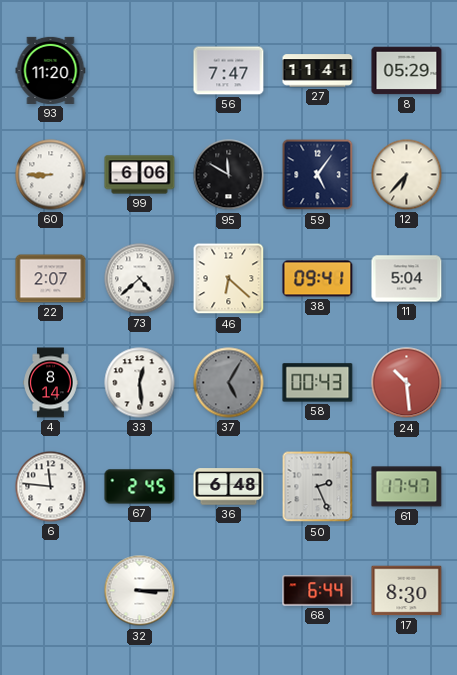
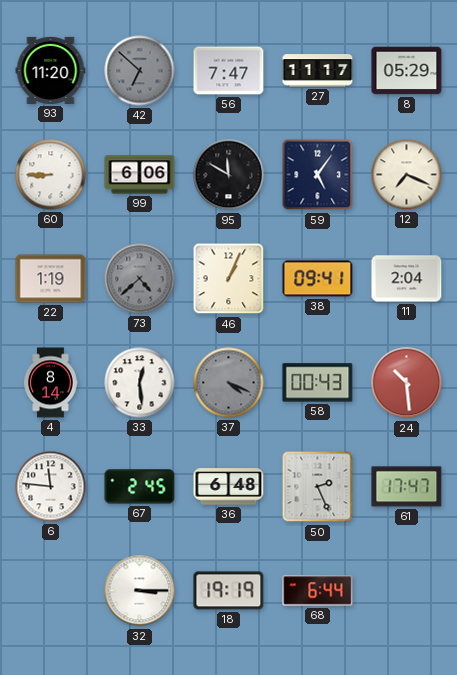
42: none -> 6:52 (140, 71)
27: 11:41 -> 11:17 (318, 71)
12: 6:37 -> 7:19 (407, 175)
22: 2:07 -> 1:19 (51, 279)
73 dial: white -> grey (140, 279)
46: 6:22 -> 1:04 (229, 279)
11: 5:04 -> 2:04 (407, 279)
37: 5:05 -> 4:19 (229, 383)
18: none -> 19:19 (229, 591)
17: 8:30 -> none (407, 591)
